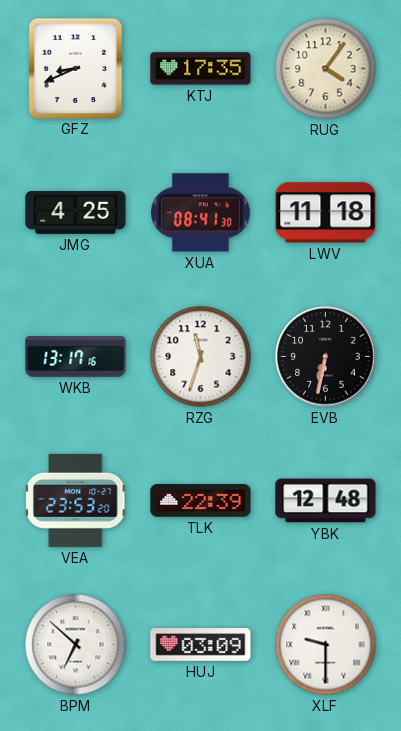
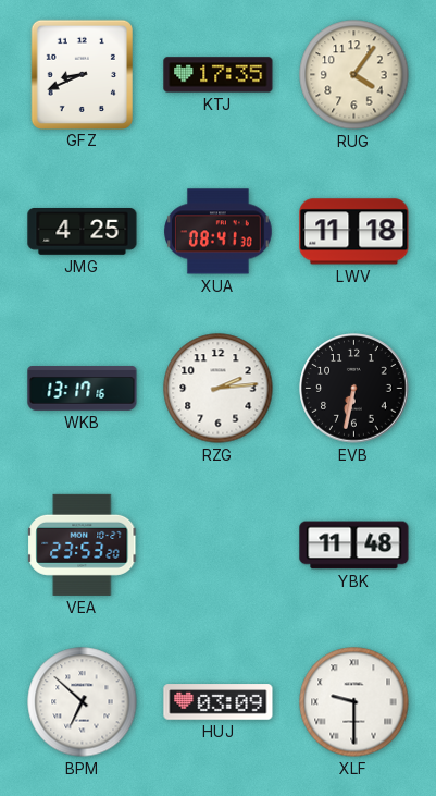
RZG: 11:33 -> 2:14 (219, 389)
TLK: 22:39 -> none (201, 501)
YBK: 12:48 -> 11:48 (354, 546)
